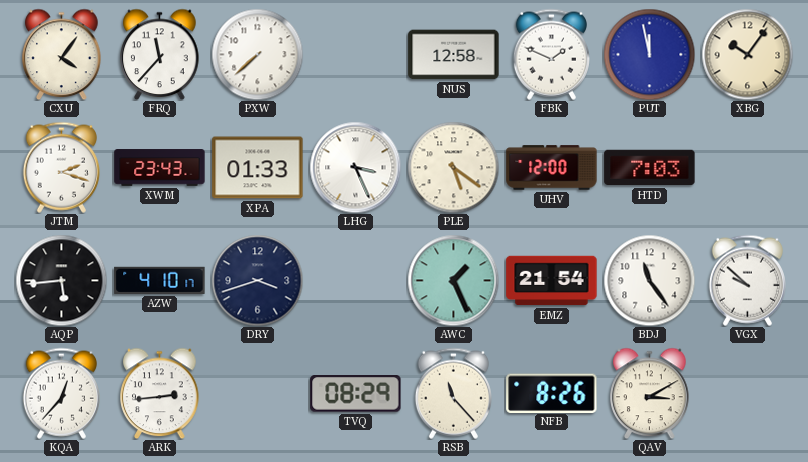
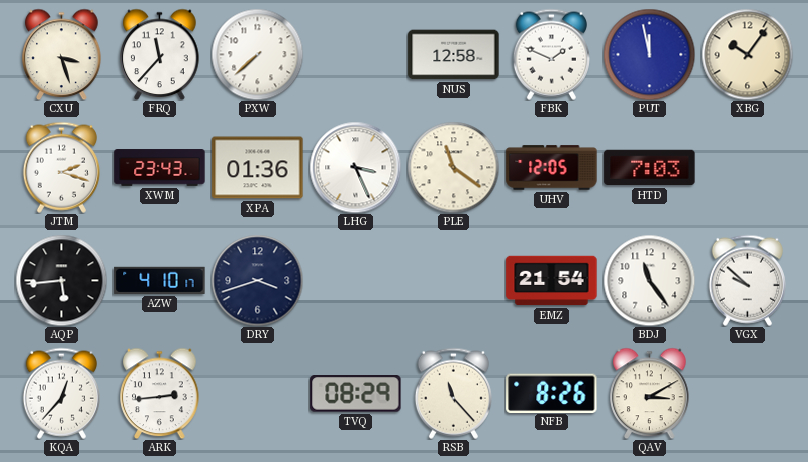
CXU: 4:06 -> 3:27 (62, 54)
XPA: 01:33 -> 01:36 (258, 168)
PLE: 5:21 -> 11:21 (453, 167)
UHV: 12:00 -> 12:05 (552, 168)
AWC: 1:26 -> none (453, 280)
